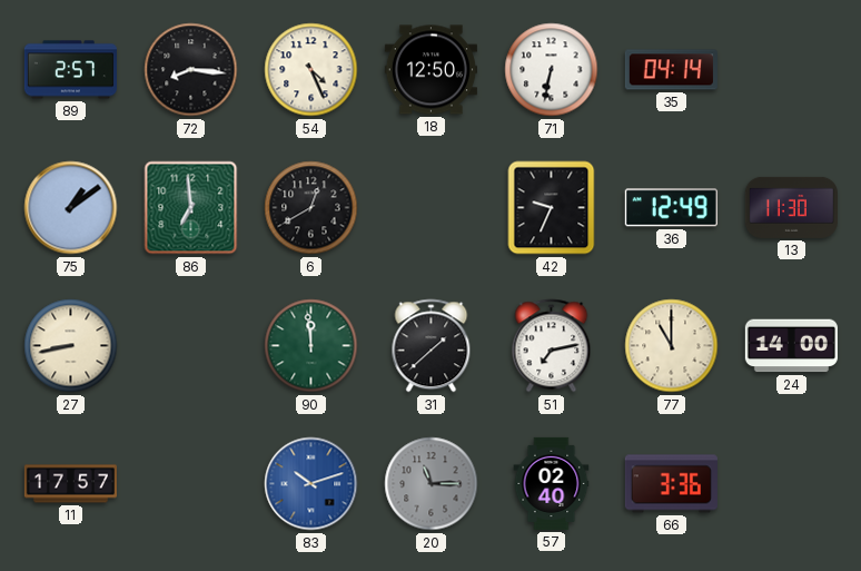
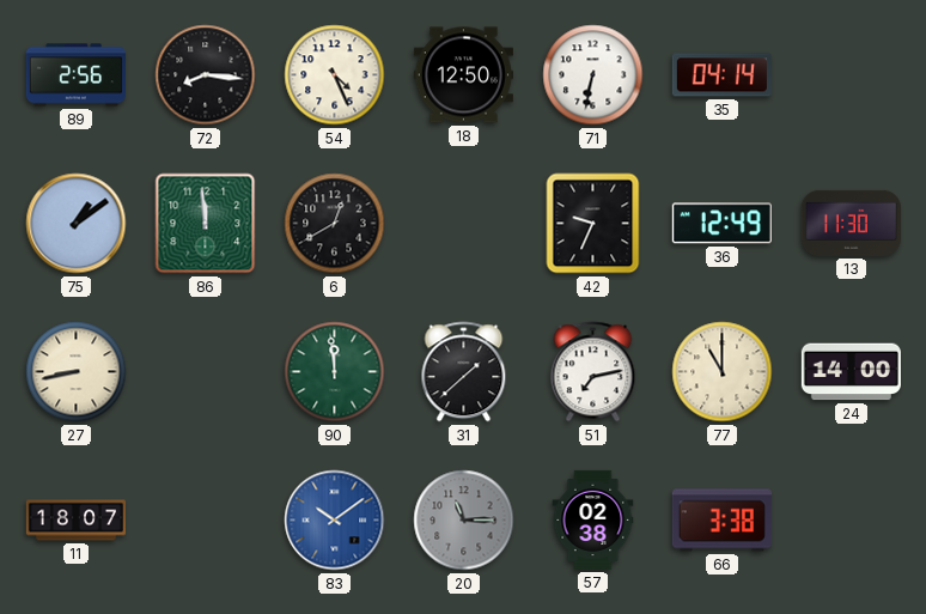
89: 2:57 -> 2:56 (75, 75)
86: 6:59 -> 11:59 (206, 224)
11: 17:57 -> 18:07 (75, 521)
83: 10:12 -> 10:09 (335, 521)
57: 02:40 -> 02:38 (593, 519)
66: 3:36 -> 3:38 (721, 521)
